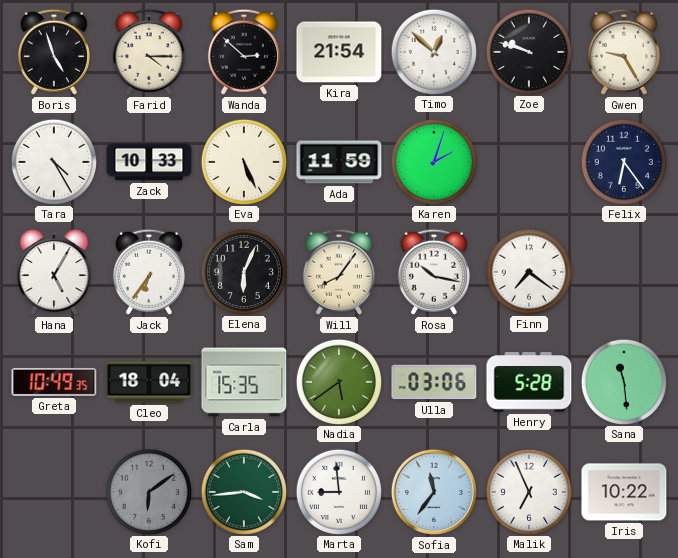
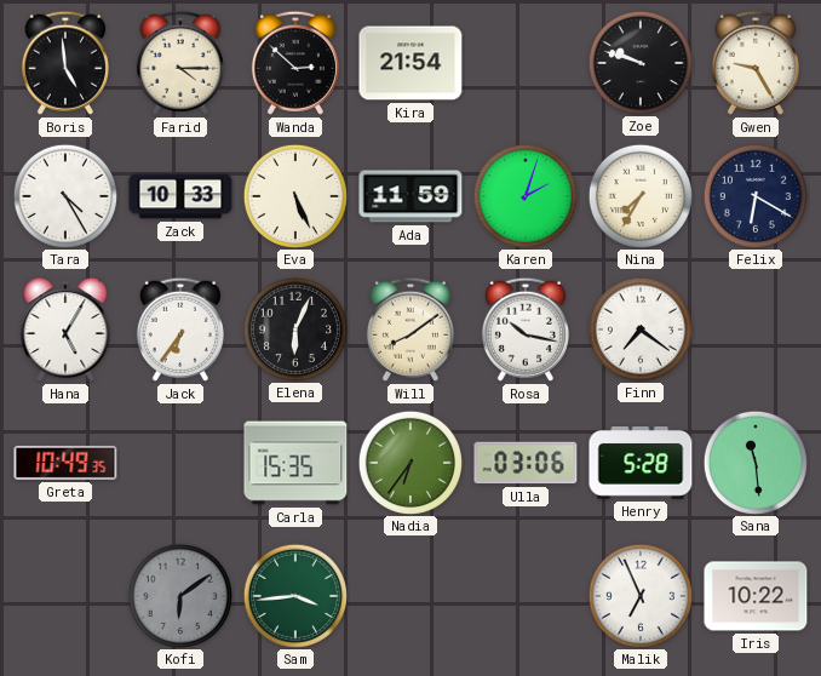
Boris: 4:57 -> 4:59 (65, 63)
Timo: 12:52 -> none (433, 51)
Nina: none -> 7:35 (639, 195)
Felix: 6:24 -> 6:20 (754, 195)
Will: 8:06 -> 8:09 (410, 330)
Cleo: 18:04 -> none (149, 382)
Nadia: 5:39 -> 6:36 (409, 462)
Marta: 8:59 -> none (338, 491)
Sofia: 11:36 -> none (434, 492)
